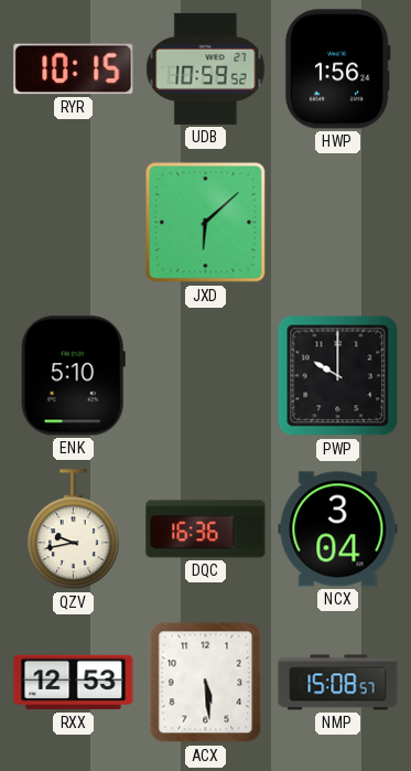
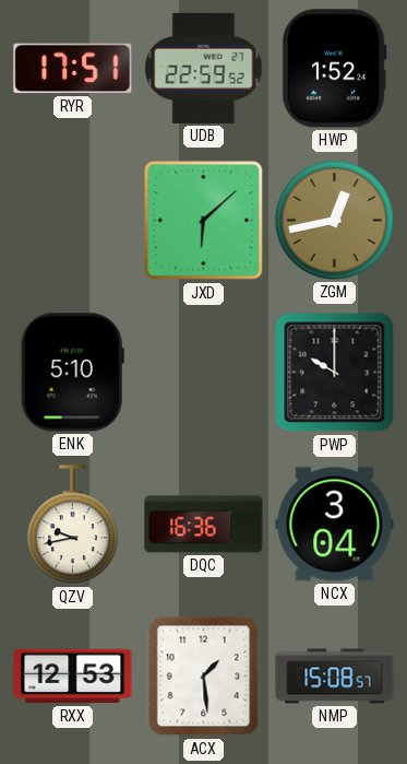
RYR: 10:15 -> 17:51 (73, 69)
UDB: 10:59 -> 22:59 (204, 68)
HWP: 1:56 -> 1:52 (334, 69)
ZGM: none -> 12:43 (334, 220)
ACX: 5:29 -> 1:29 (204, 677)
